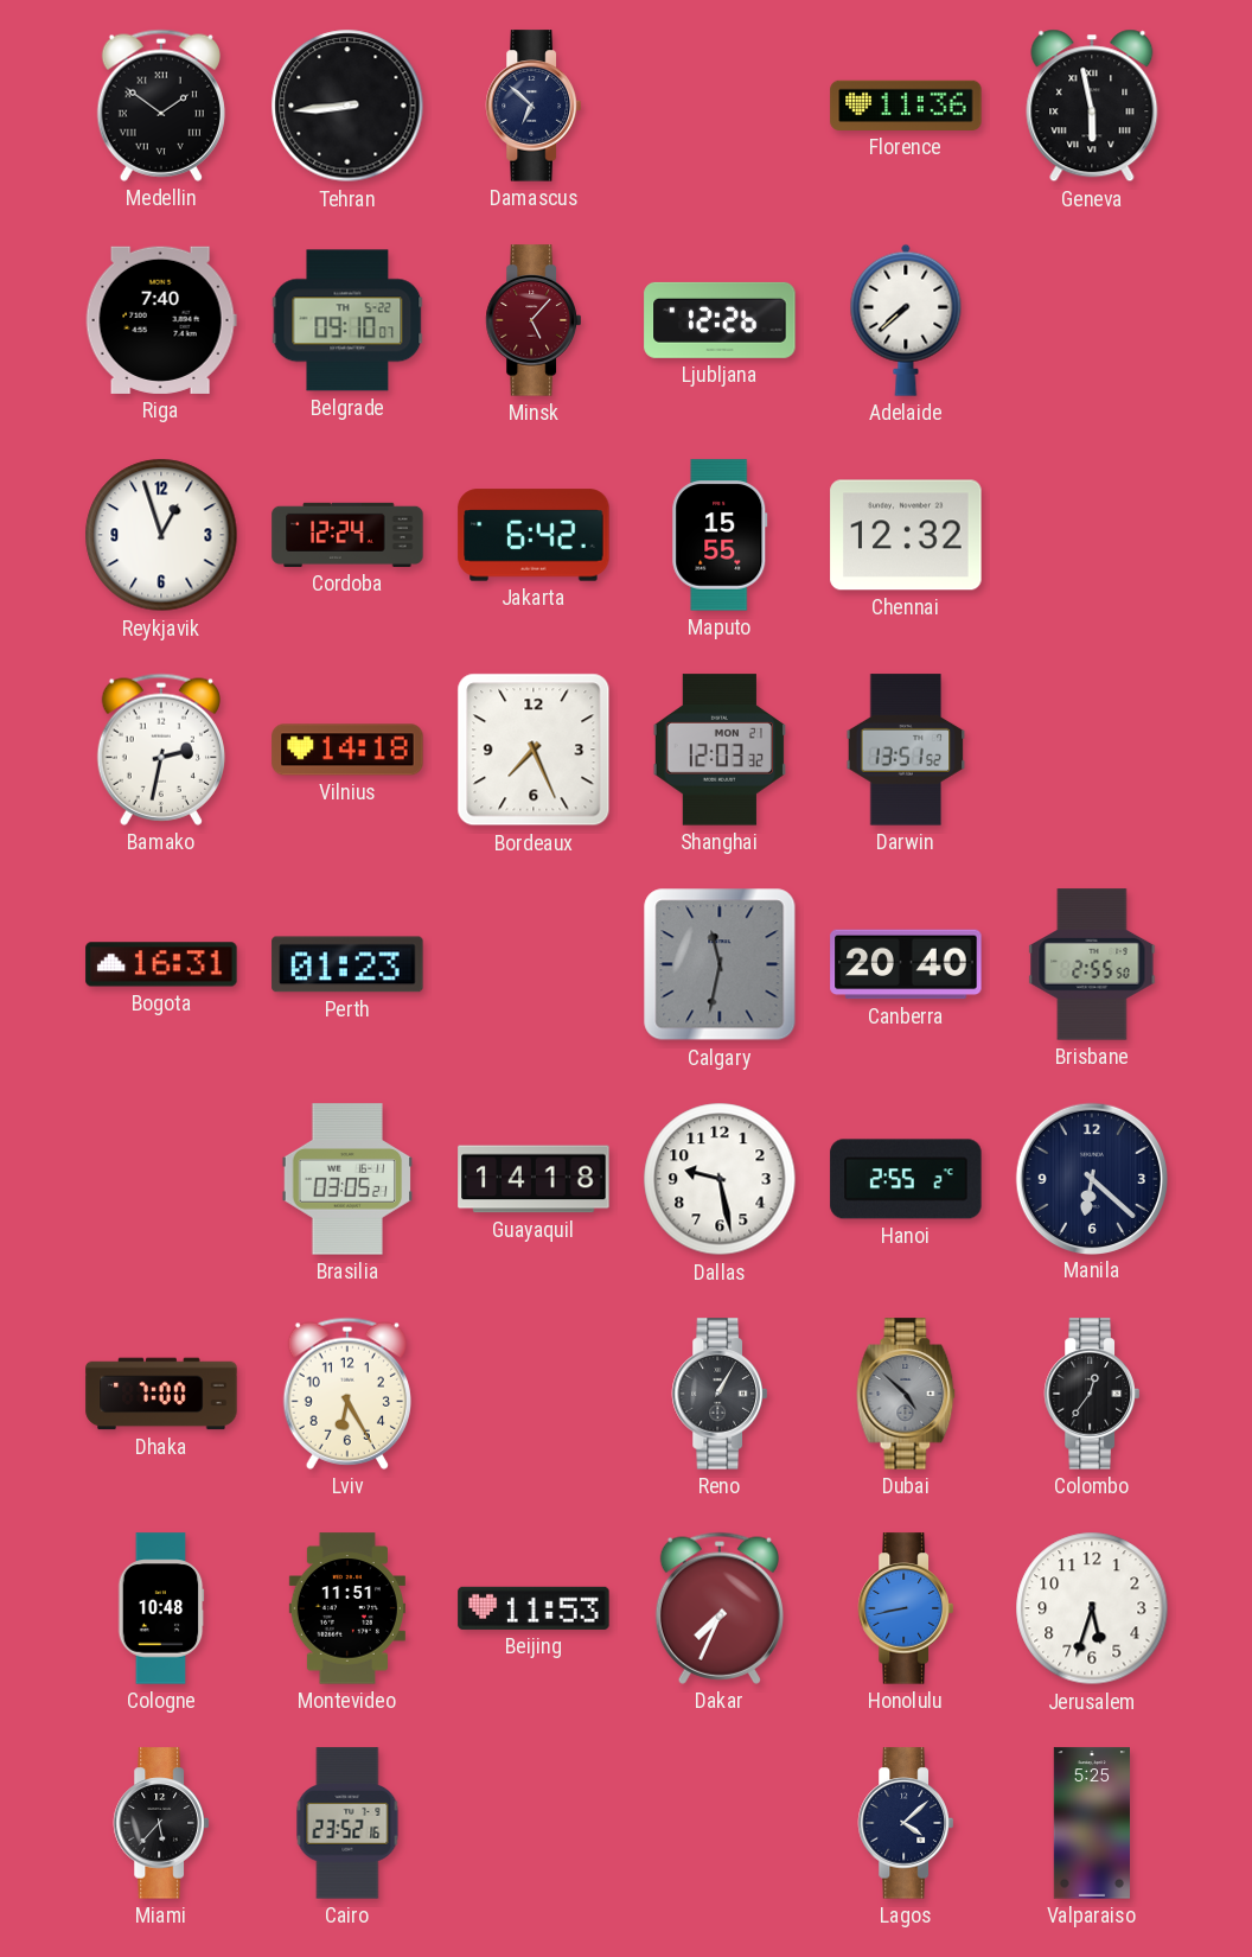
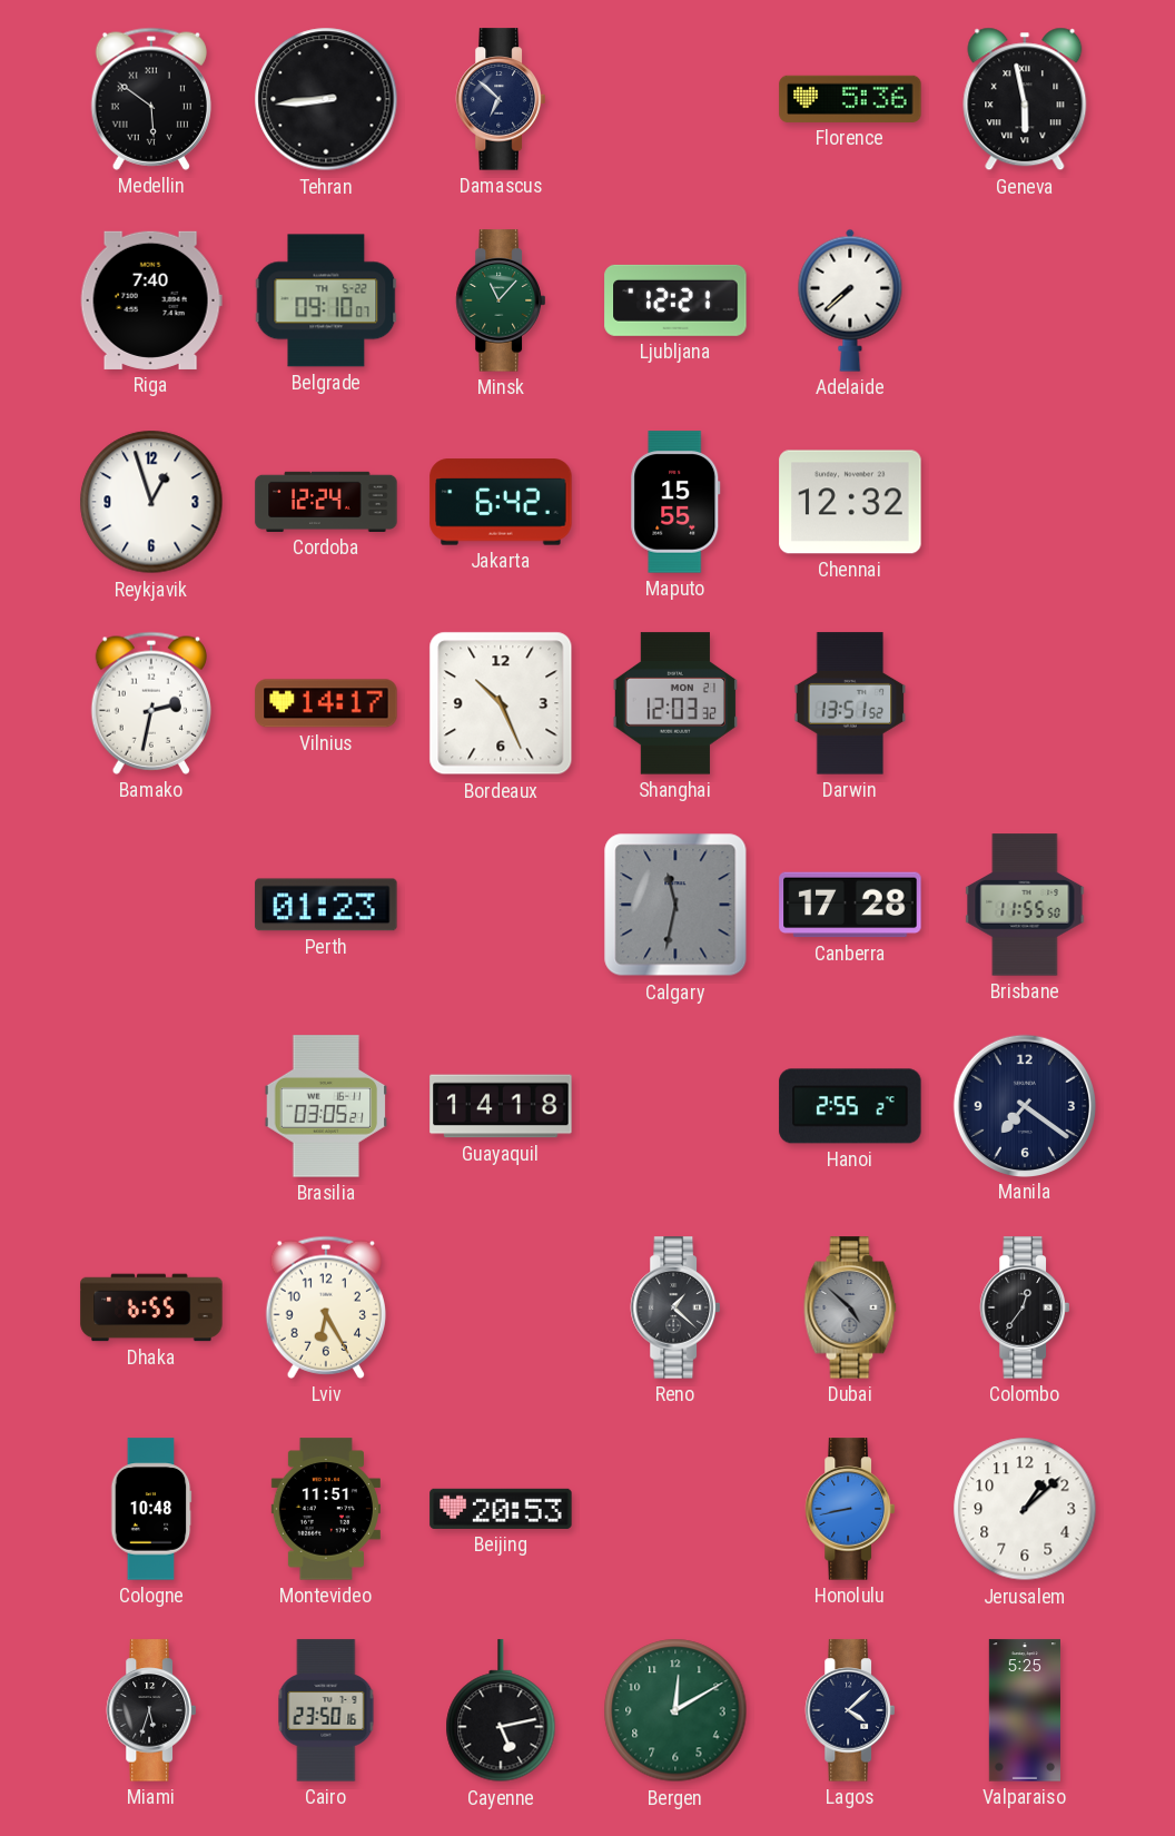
Medellin: 1:51 -> 5:51 (151, 99)
Florence: 11:36 -> 5:36 (850, 99)
Minsk: 5:07 -> 11:07 (501, 300)
Minsk dial: burgundy -> green (501, 300)
Ljubljana: 12:26 -> 12:21 (675, 300)
Vilnius: 14:18 -> 14:17 (326, 703)
Bordeaux: 7:26 -> 10:26 (501, 703)
Bogota: 16:31 -> none (161, 964)
Canberra: 20:40 -> 17:28 (850, 905)
Brisbane: 2:55 -> 11:55 (1025, 905)
Dallas: 9:28 -> none (720, 1179)
Manila: 6:22 -> 7:21 (1024, 1105)
Dhaka: 7:00 -> 6:55 (151, 1307)
Reno: 1:05 -> 1:22 (675, 1307)
Beijing: 11:53 -> 20:53 (501, 1509)
Dakar: 7:34 -> none (720, 1608)
Jerusalem: 5:33 -> 1:08 (1025, 1509)
Miami: 5:37 -> 5:33 (151, 1710)
Cairo: 23:52 -> 23:50 (326, 1710)
Cayenne: none -> 5:13 (501, 1711)
Bergen: none -> 12:10 (675, 1710)
